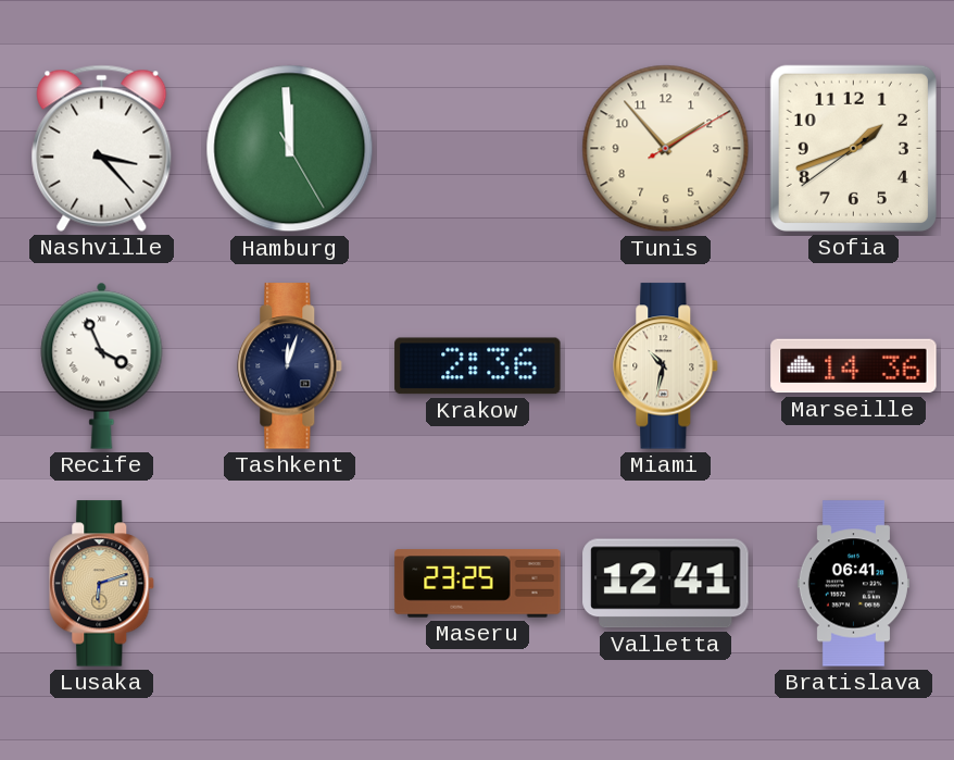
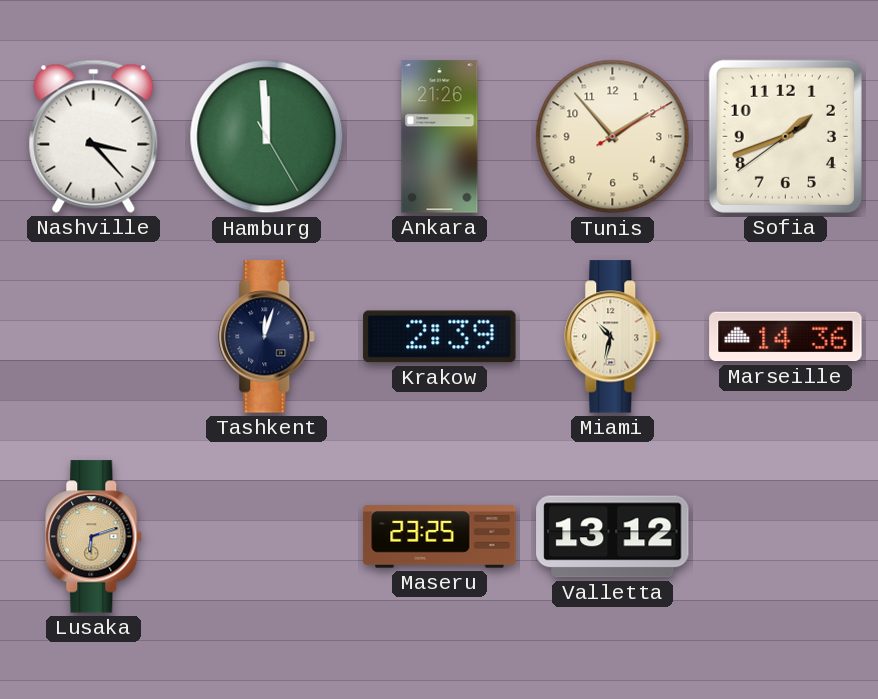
Ankara: none -> 21:26 (440, 137)
Recife: 3:56 -> none (102, 365)
Krakow: 2:36 -> 2:39 (440, 337)
Valletta: 12:41 -> 13:12 (613, 537)
Bratislava: 06:41 -> none (853, 584)
